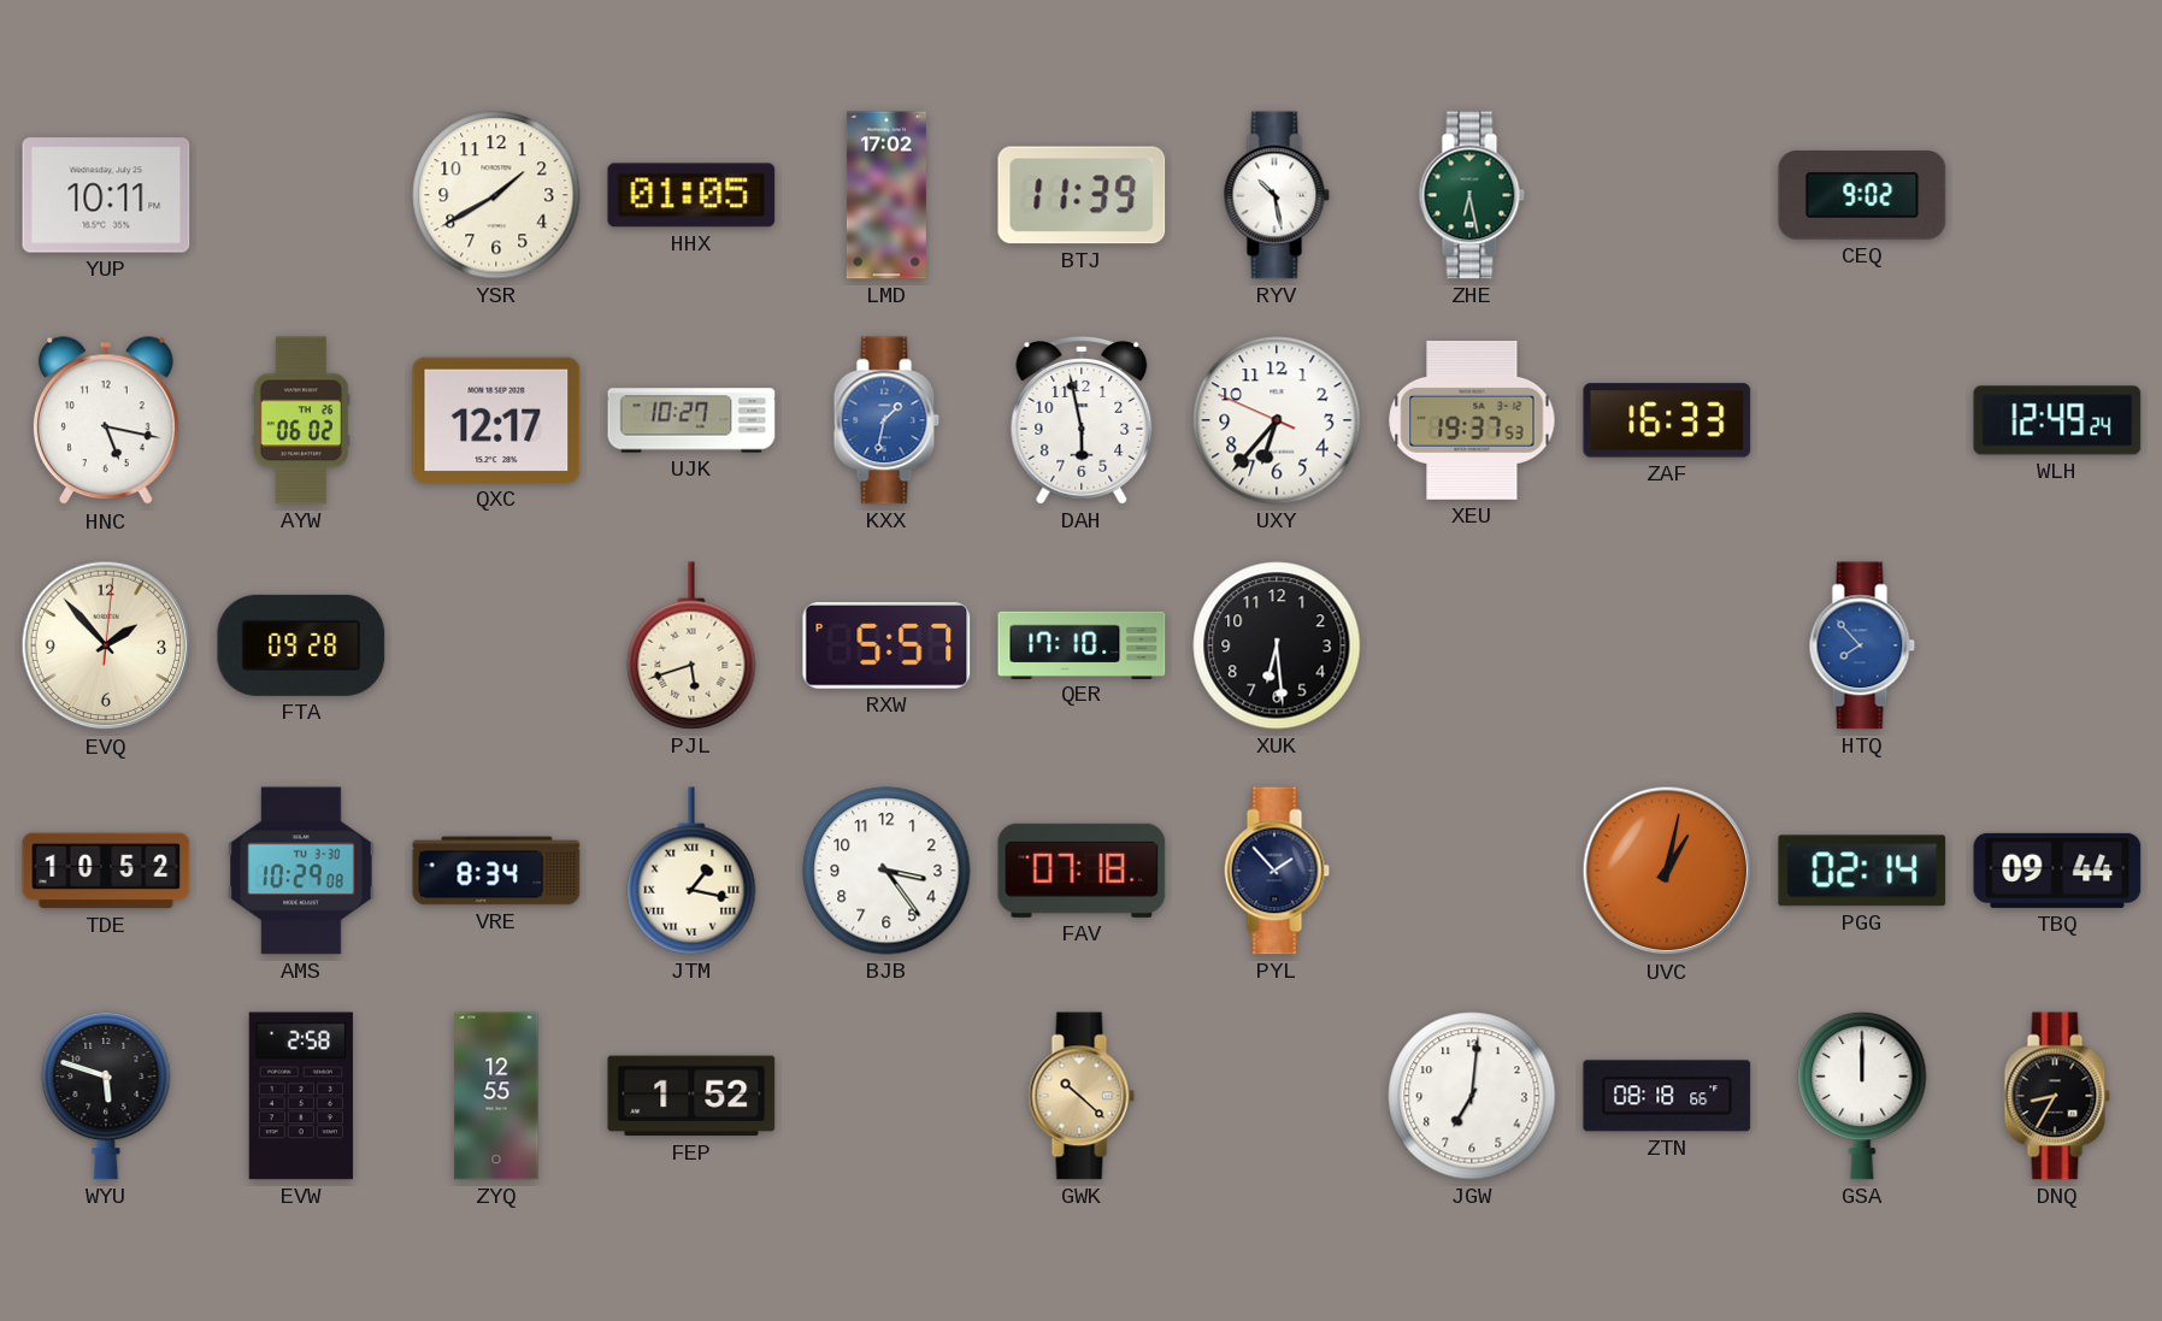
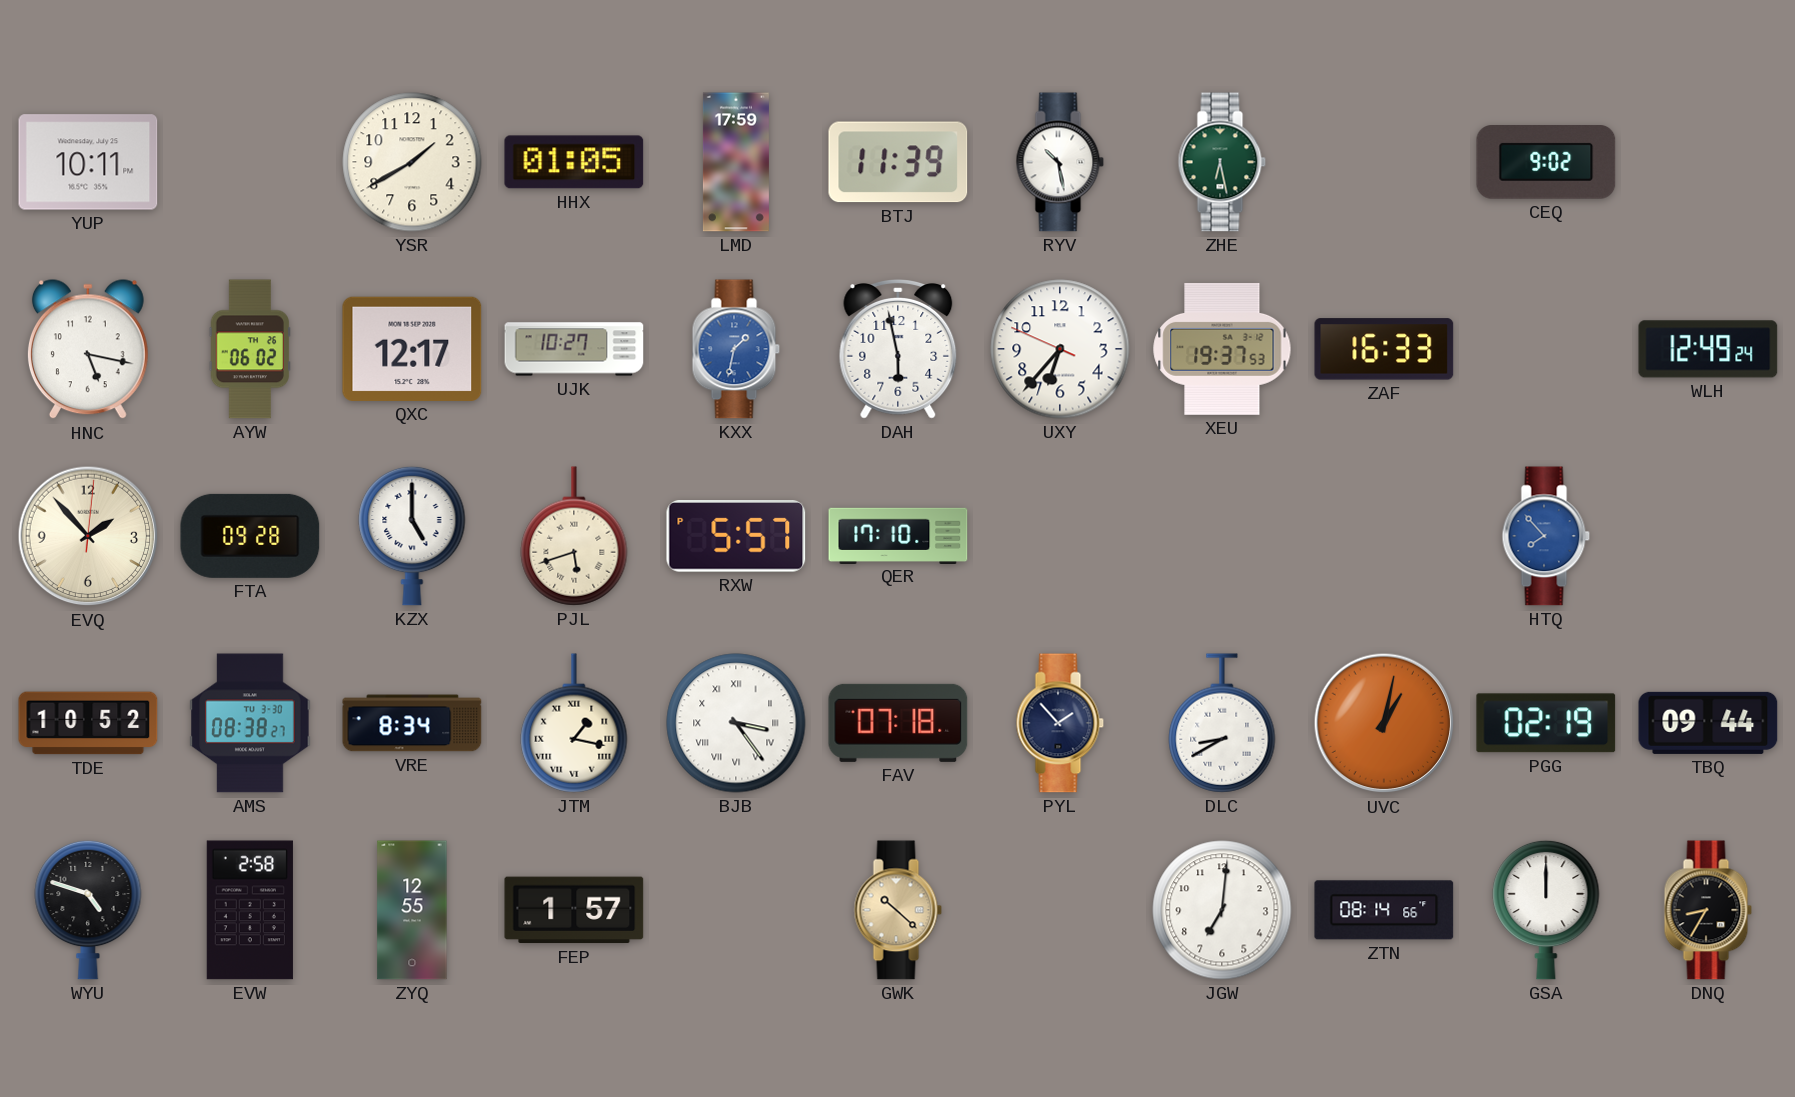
LMD: 17:02 -> 17:59 (736, 162)
KZX: none -> 5:00 (412, 536)
XUK: 6:29 -> none (1277, 645)
AMS: 10:29 -> 08:38 (250, 723)
BJB numerals: Arabic -> Roman (736, 723)
DLC: none -> 8:40 (1222, 723)
PGG: 02:14 -> 02:19 (1546, 723)
WYU: 5:48 -> 4:48 (88, 910)
FEP: 1:52 -> 1:57 (574, 910)
ZTN: 08:18 -> 08:14 (1384, 910)
